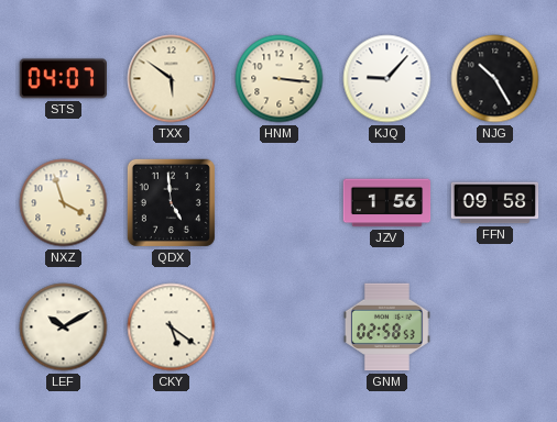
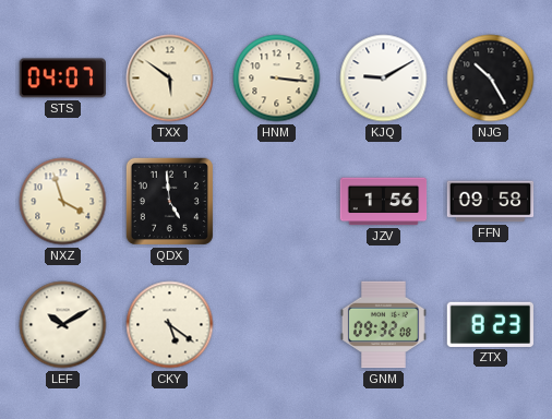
KJQ: 9:07 -> 9:10 (384, 79)
GNM: 02:58 -> 09:32 (383, 325)
ZTX: none -> 8:23 (490, 324)
